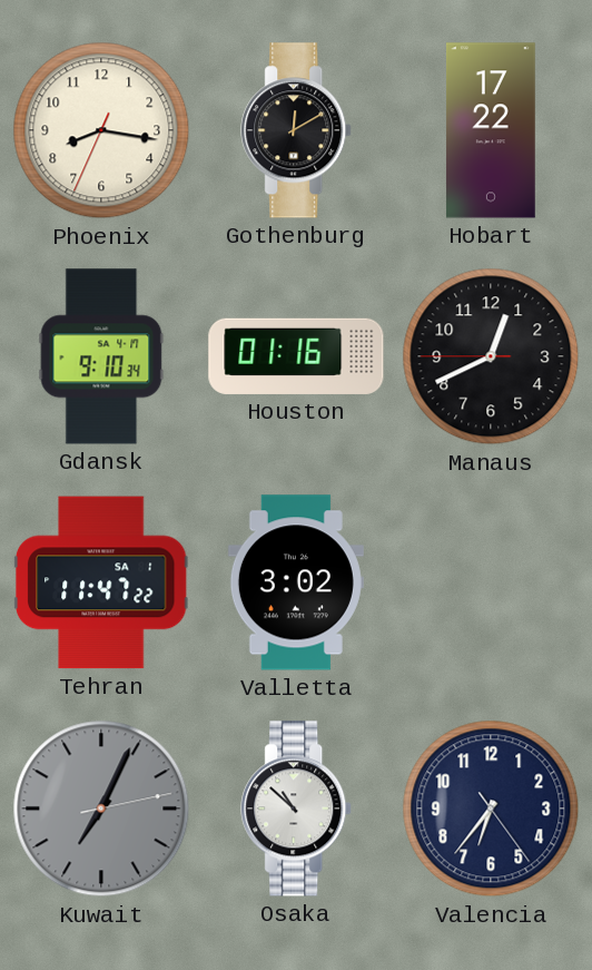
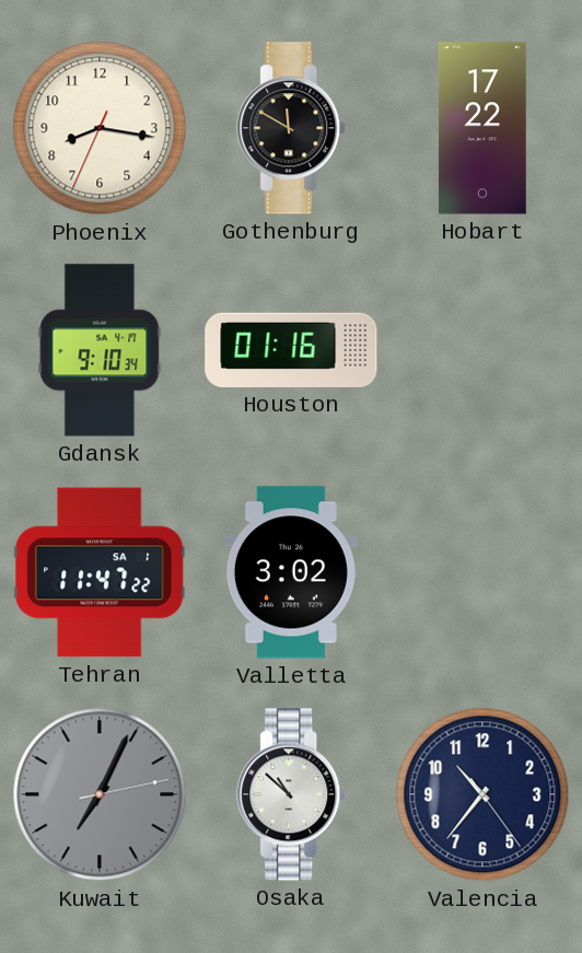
Gothenburg: 12:10 -> 11:50 (292, 128)
Manaus: 12:40 -> none (491, 356)
Valencia: 6:36 -> 10:36 (482, 794)
